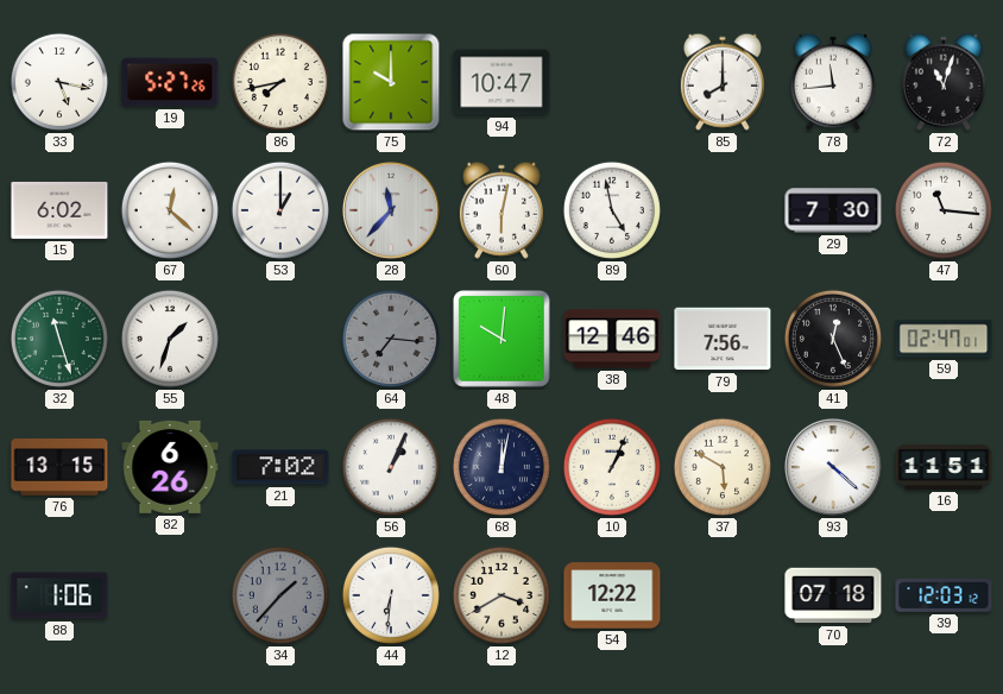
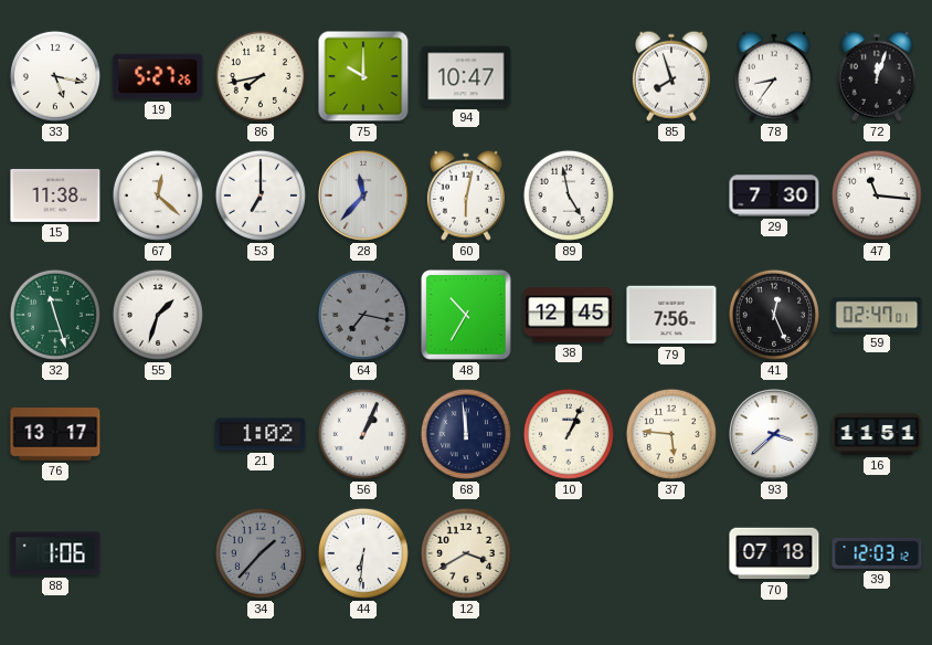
85: 8:00 -> 7:57 (671, 76)
78: 11:44 -> 8:36 (774, 76)
72: 11:03 -> 12:03 (877, 76)
15: 6:02 -> 11:38 (55, 195)
53: 1:00 -> 7:00 (261, 195)
64: 7:16 -> 7:17 (363, 315)
48: 10:01 -> 10:35 (467, 316)
38: 12:46 -> 12:45 (569, 315)
76: 13:15 -> 13:17 (55, 435)
82: 6:26 -> none (170, 467)
21: 7:02 -> 1:02 (261, 434)
68: 12:02 -> 11:59 (466, 434)
37: 5:50 -> 5:46 (671, 434)
93: 4:22 -> 3:38 (774, 434)
54: 12:22 -> none (612, 595)
